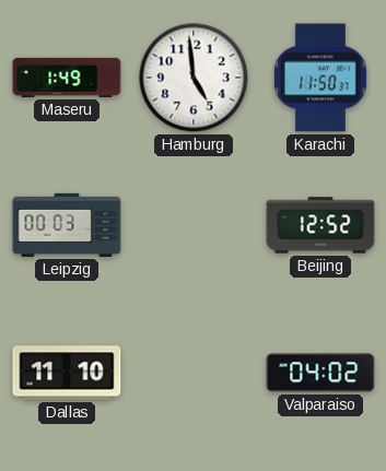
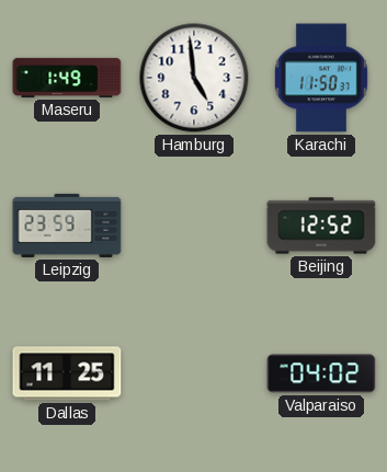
Leipzig: 00:03 -> 23:59 (67, 226)
Dallas: 11:10 -> 11:25 (67, 373)
